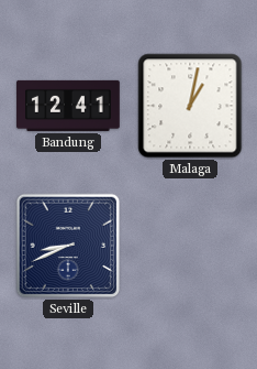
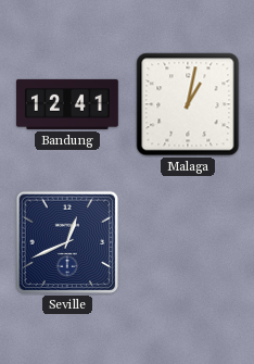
Seville: 8:41 -> 12:41 (67, 242)
